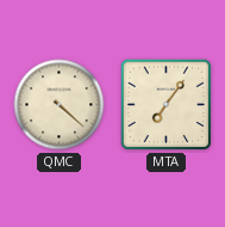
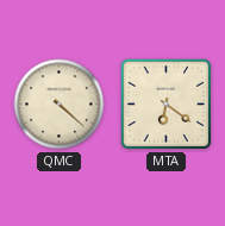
MTA: 7:06 -> 6:21 (167, 105)
